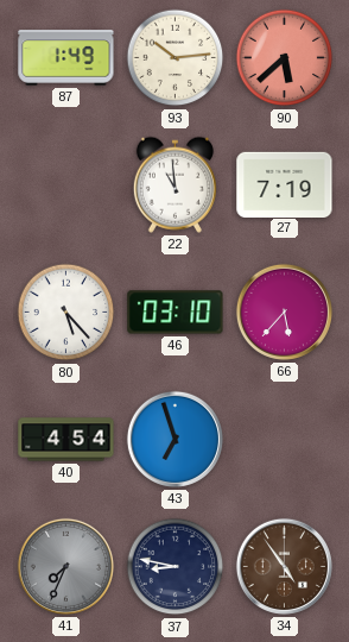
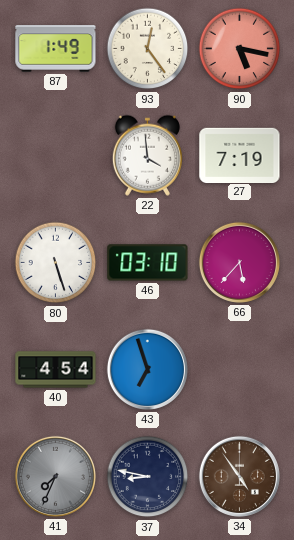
93: 10:14 -> 12:24 (148, 49)
90: 5:38 -> 5:17 (240, 49)
22: 10:59 -> 3:59 (147, 155)
80: 5:23 -> 5:27 (56, 263)
